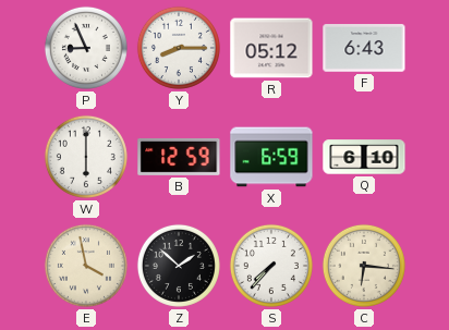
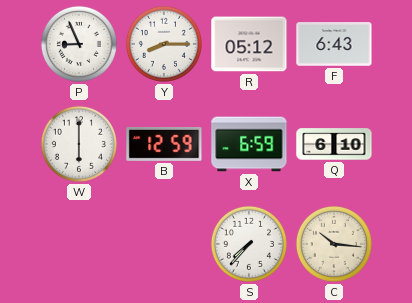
E: 3:58 -> none (86, 266)
Z: 1:52 -> none (179, 266)
C: 6:16 -> 10:16 (334, 244)
